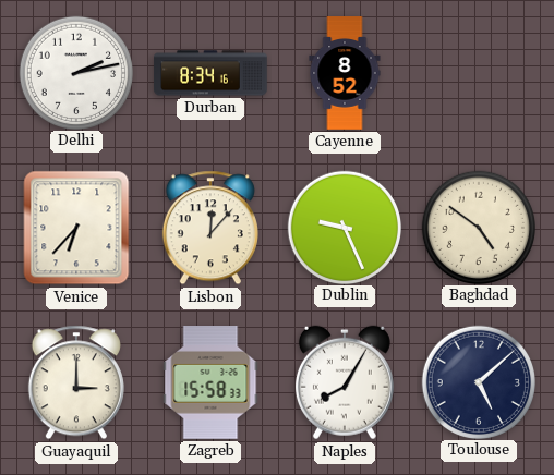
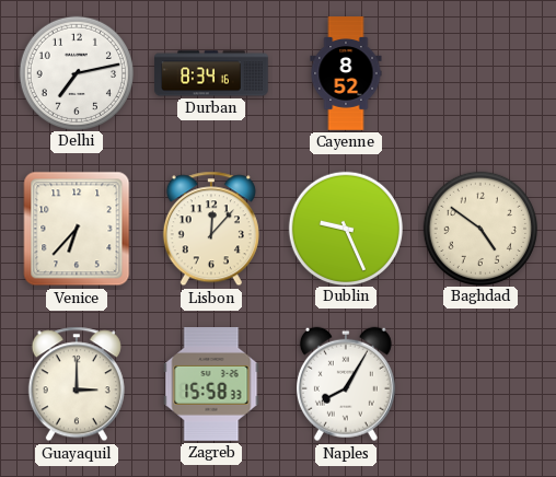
Delhi: 2:13 -> 7:13 (76, 72)
Toulouse: 5:08 -> none (478, 381)
